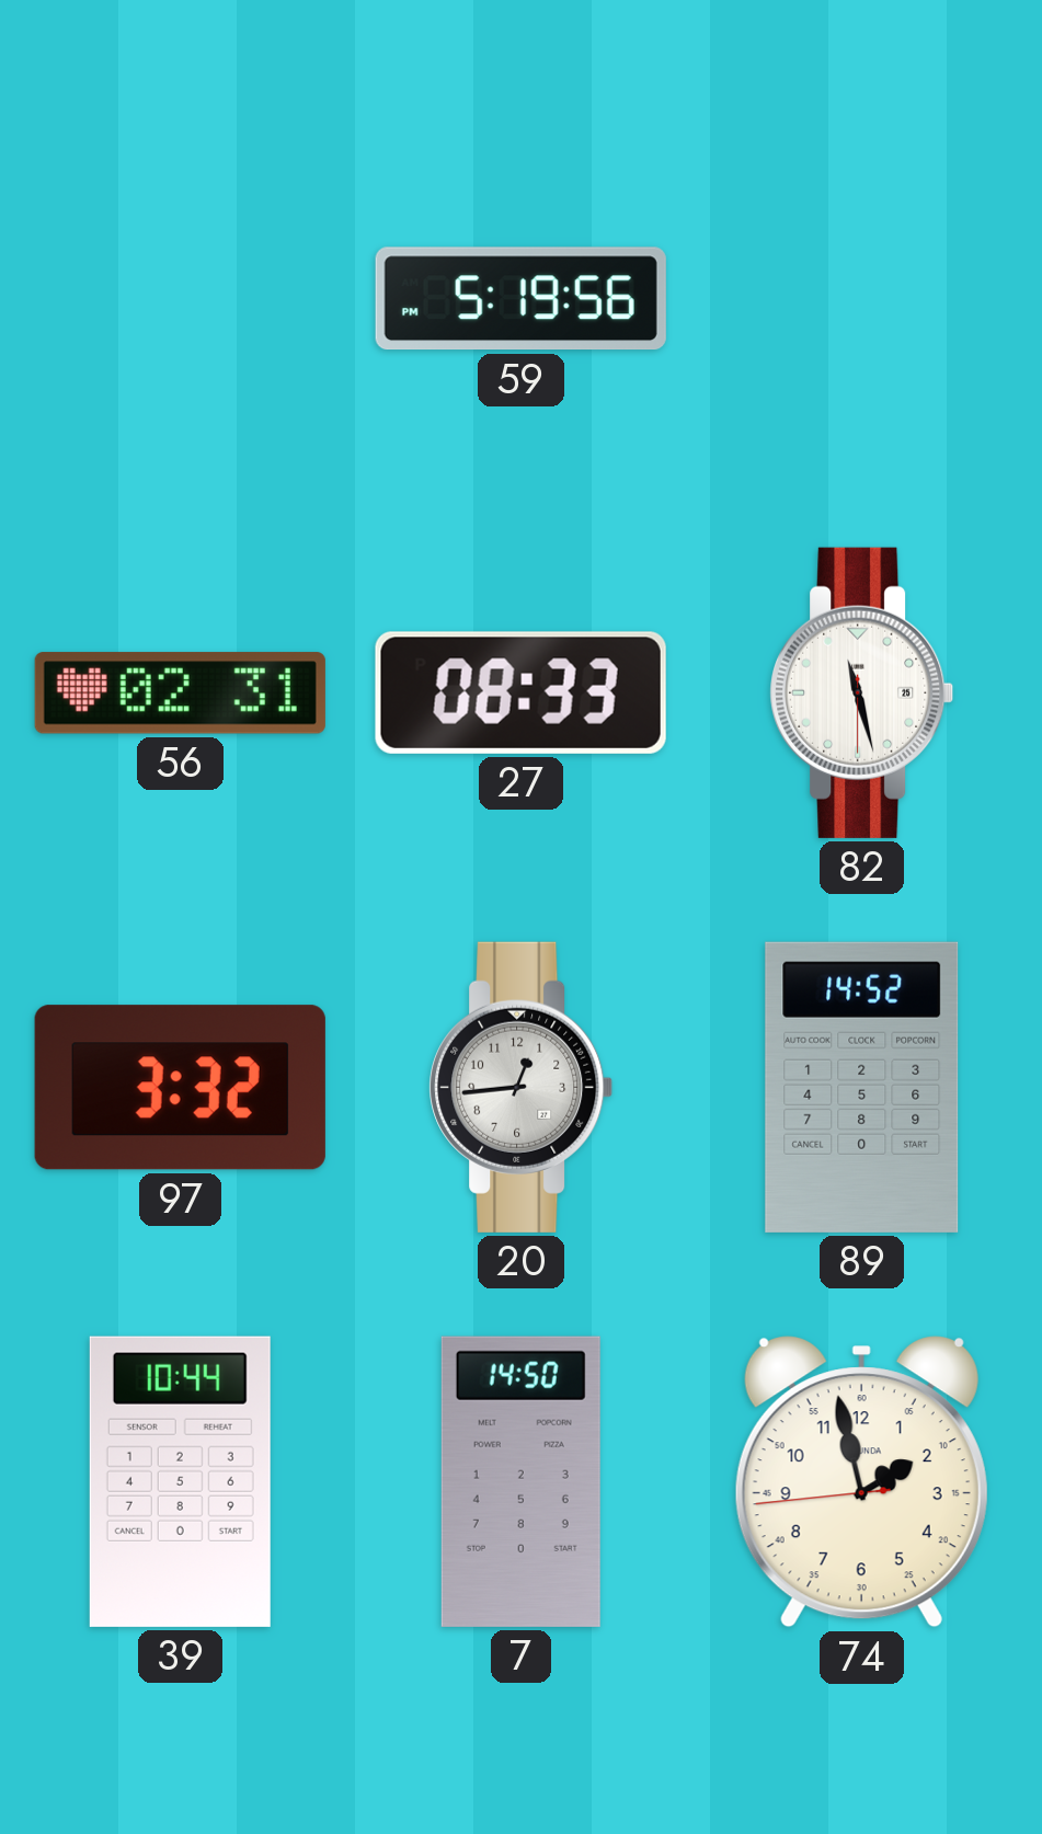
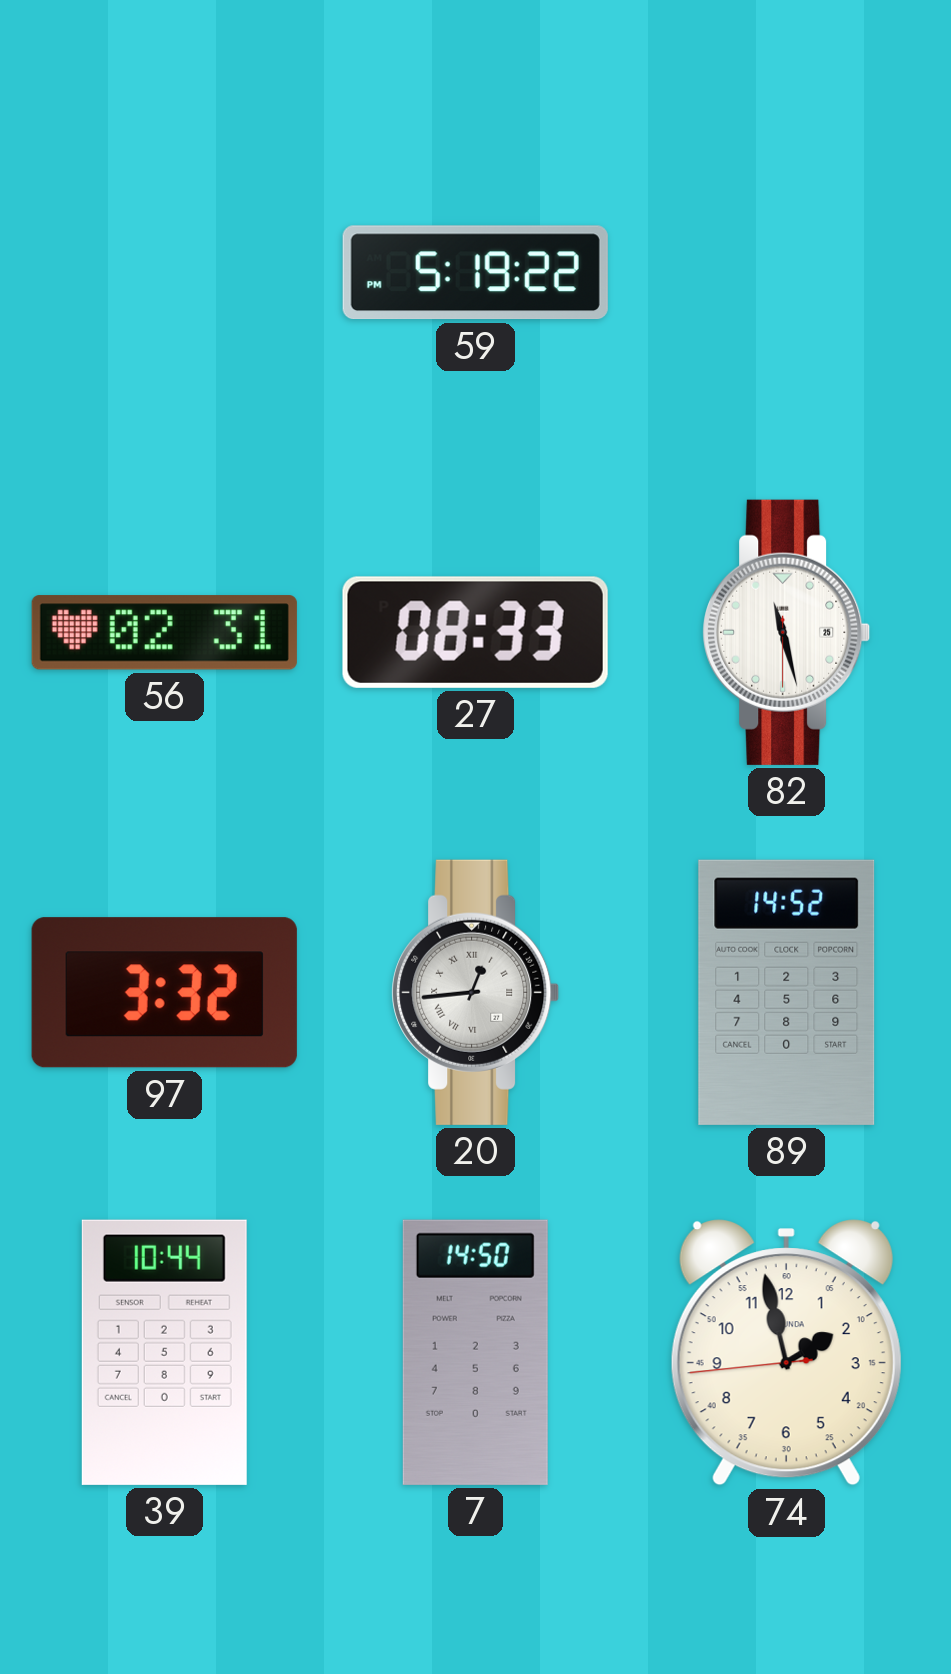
59: 5:19:56 PM -> 5:19:22 PM (475, 273)
20 numerals: Arabic -> Roman (476, 992)
